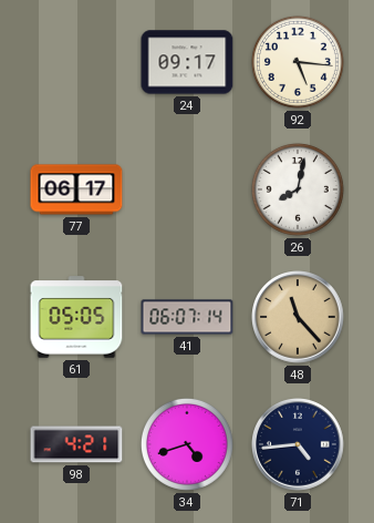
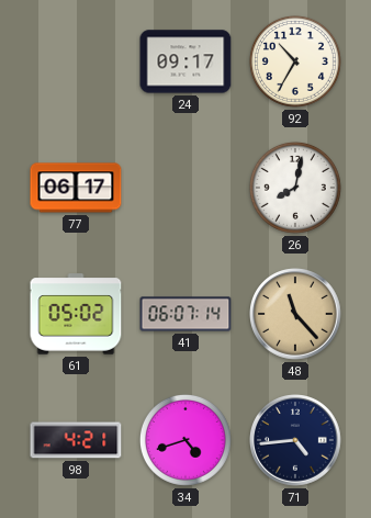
92: 5:16 -> 10:35 (295, 61)
61: 05:05 -> 05:02 (76, 314)
